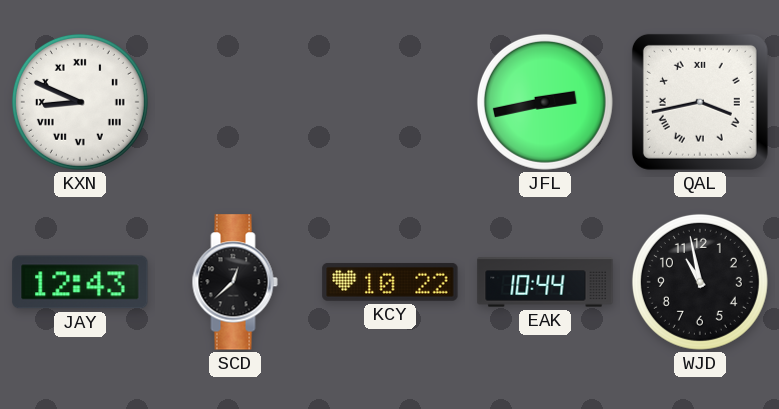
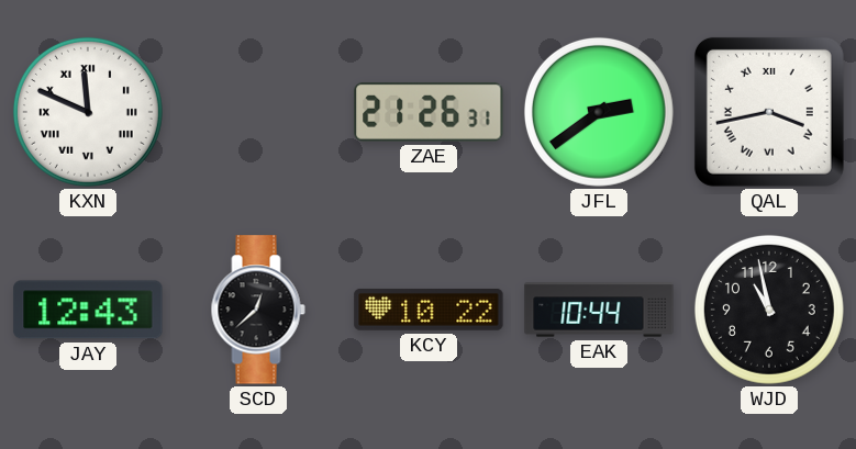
KXN: 8:49 -> 11:49 (88, 112)
ZAE: none -> 21:26 (429, 112)
JFL: 2:43 -> 2:39 (599, 112)
